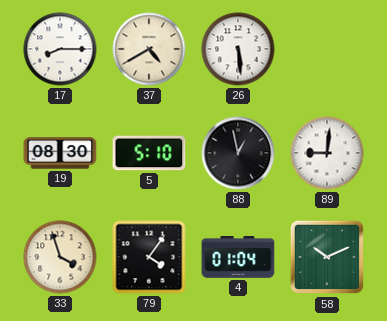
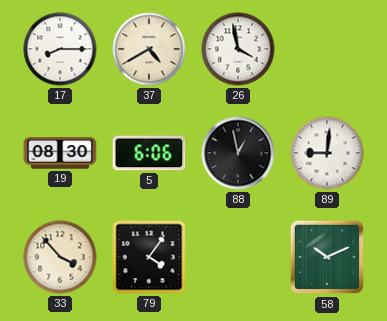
26: 5:29 -> 3:58 (238, 49)
5: 5:10 -> 6:06 (149, 153)
33: 3:57 -> 3:53 (60, 257)
4: 01:04 -> none (238, 257)
